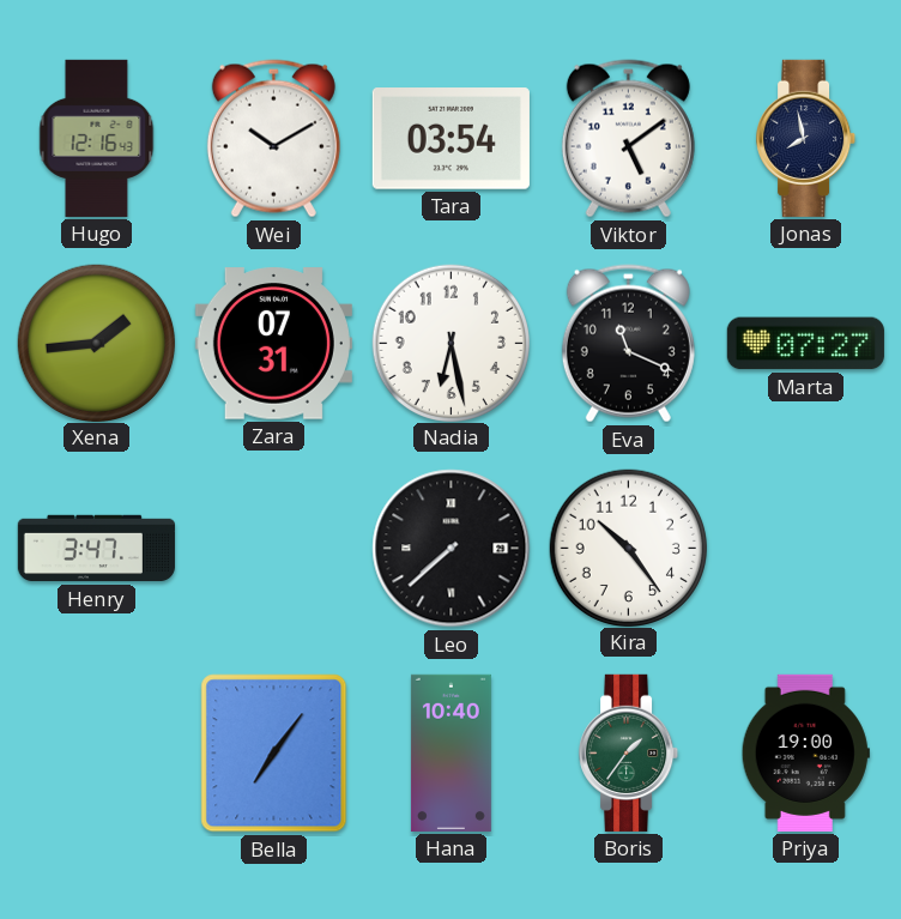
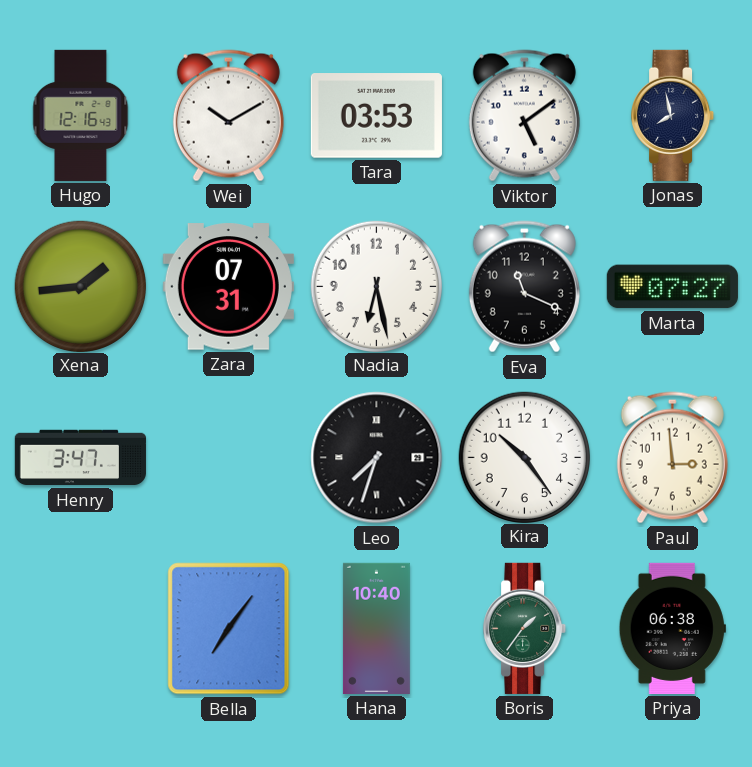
Tara: 03:54 -> 03:53 (376, 116)
Leo: 7:38 -> 7:33 (377, 458)
Paul: none -> 2:59 (672, 458)
Priya: 19:00 -> 06:38 (672, 628)
